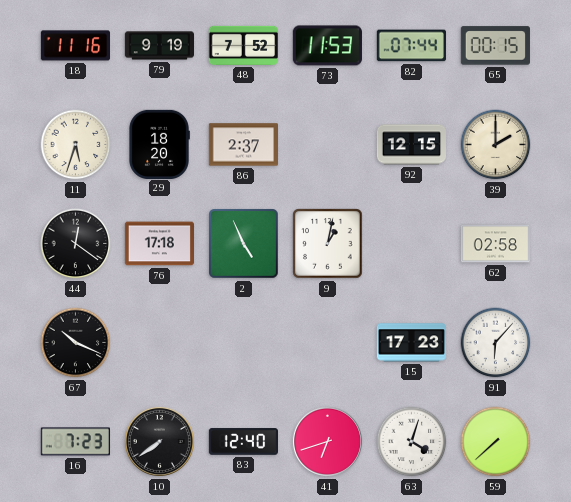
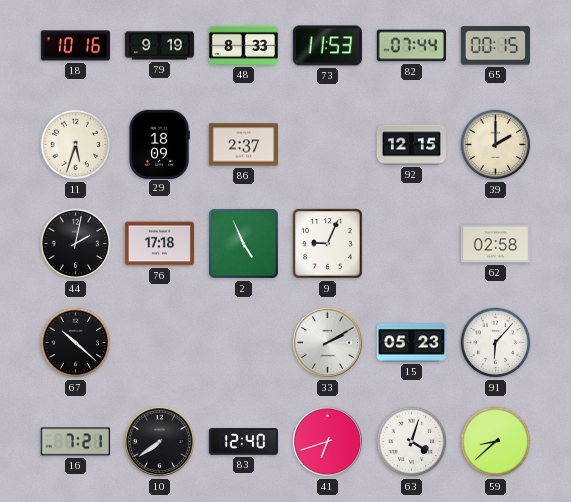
18: 11:16 -> 10:16 (75, 46)
48: 7:52 -> 8:33 (243, 45)
29: 18:20 -> 18:09 (159, 144)
44: 12:21 -> 2:02 (76, 244)
9: 1:02 -> 9:04 (328, 244)
67: 10:19 -> 10:22 (76, 343)
33: none -> 2:10 (327, 342)
15: 17:23 -> 05:23 (411, 343)
16: 7:23 -> 7:21 (75, 442)
59: 7:38 -> 8:38 (496, 442)
